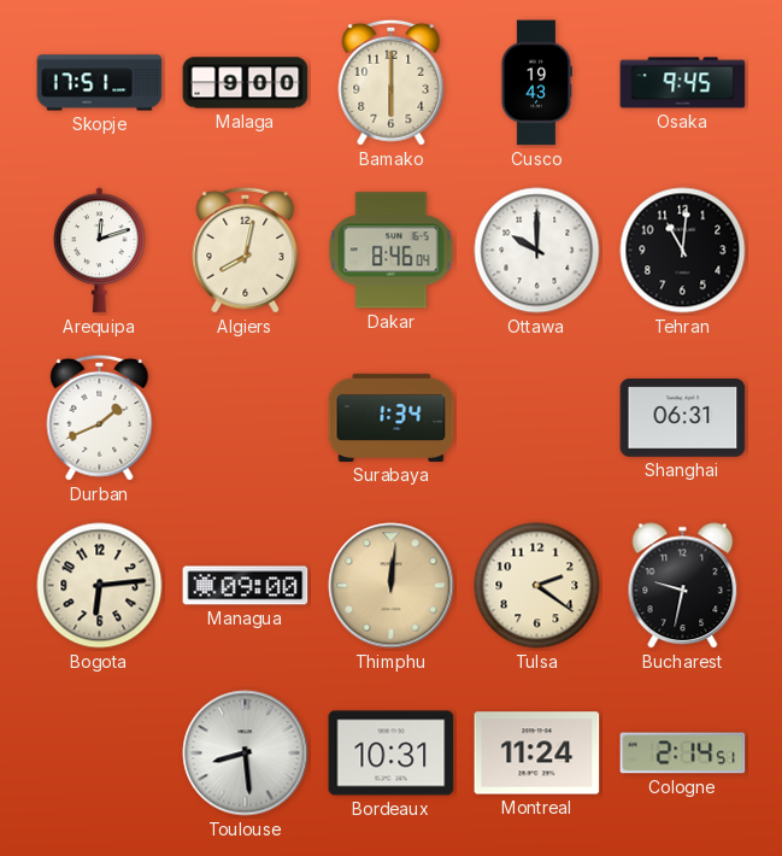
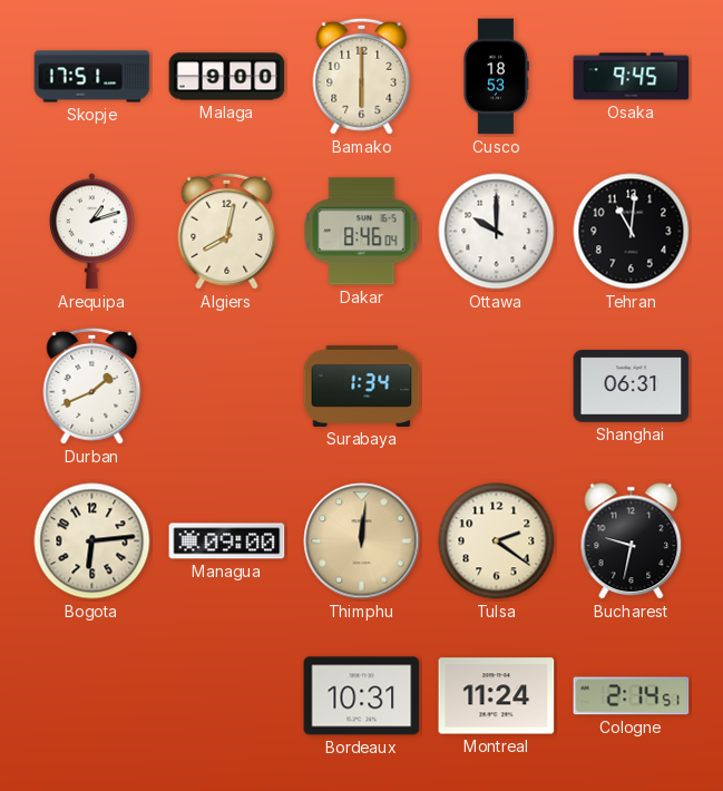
Cusco: 19:43 -> 18:53 (496, 77)
Arequipa: 12:12 -> 1:12 (91, 232)
Toulouse: 8:29 -> none (246, 754)
